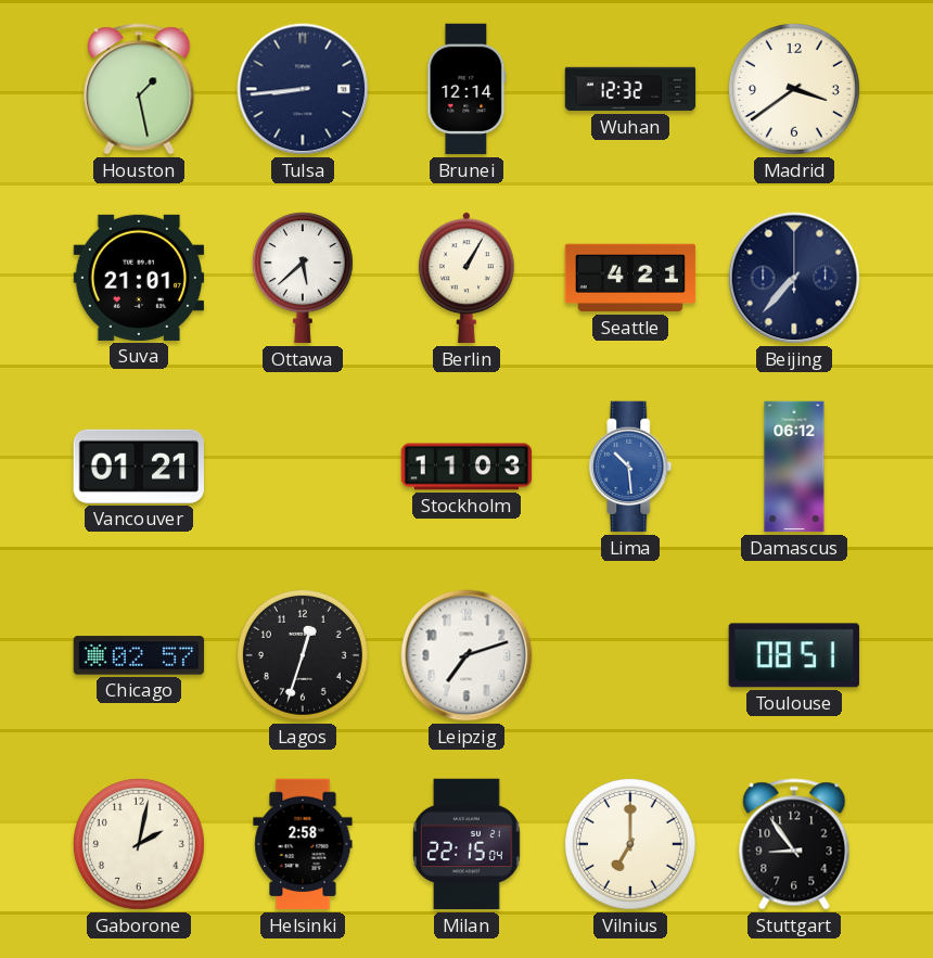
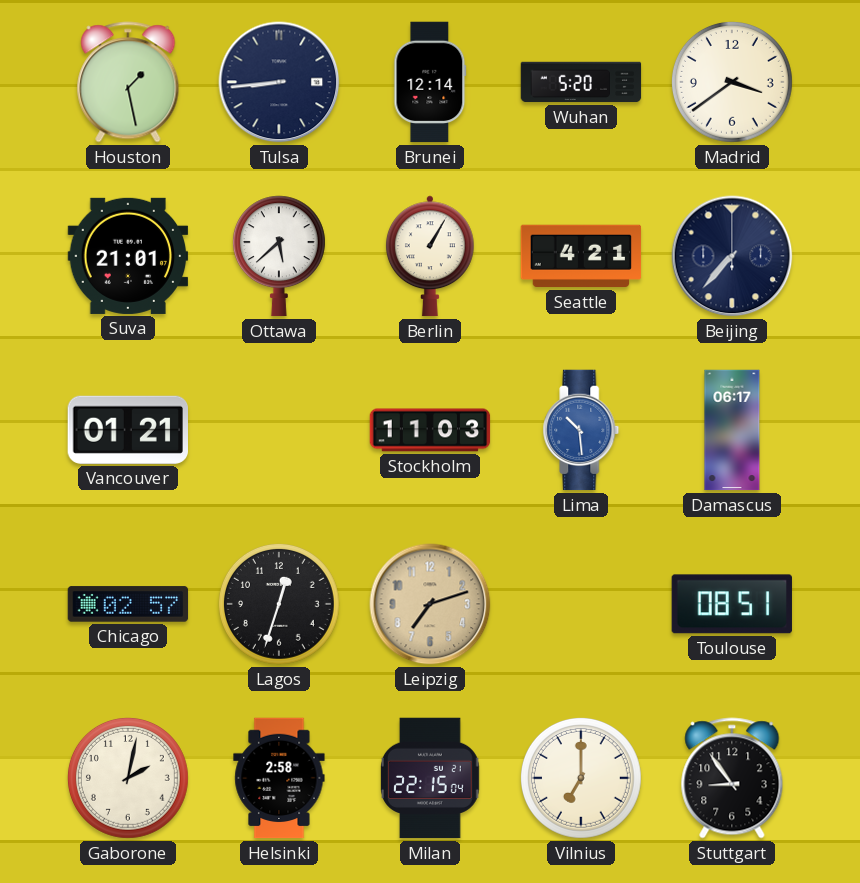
Wuhan: 12:32 -> 5:20 (581, 82)
Damascus: 06:12 -> 06:17 (732, 430)
Leipzig dial: white -> champagne (430, 604)
